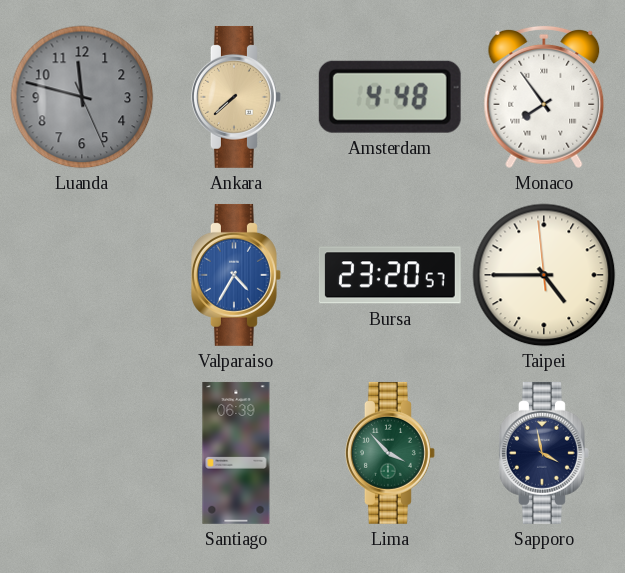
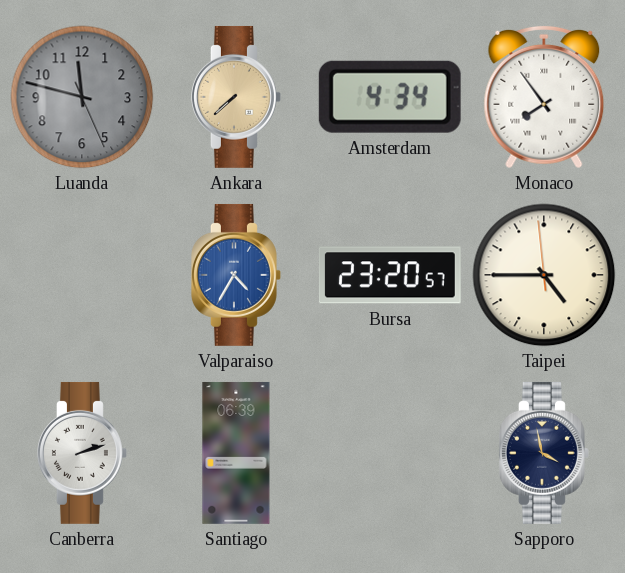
Amsterdam: 4:48 -> 4:34 (390, 97)
Canberra: none -> 2:12 (82, 453)
Lima: 3:53 -> none (390, 453)
